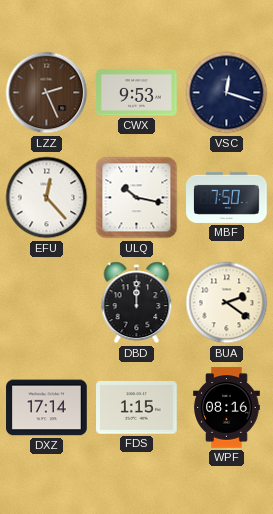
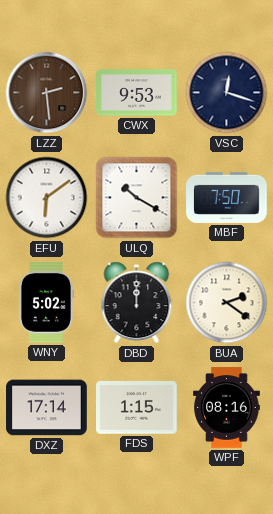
LZZ: 2:26 -> 2:29 (47, 93)
EFU: 12:23 -> 6:09 (47, 198)
ULQ: 10:17 -> 10:20 (137, 198)
WNY: none -> 5:02 (46, 303)
